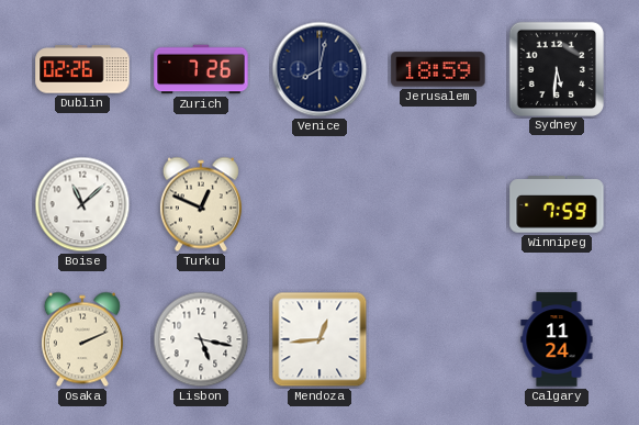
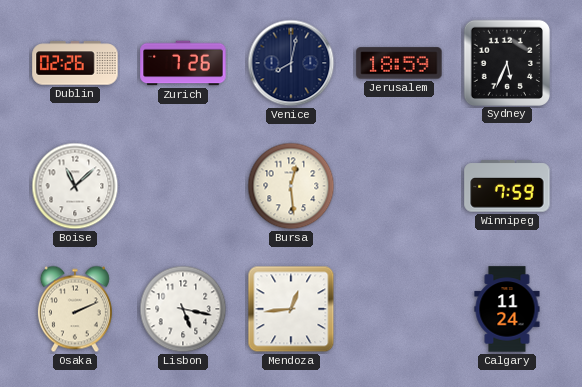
Sydney: 5:31 -> 5:34 (506, 62)
Turku: 12:49 -> none (201, 204)
Bursa: none -> 12:29 (291, 186)
